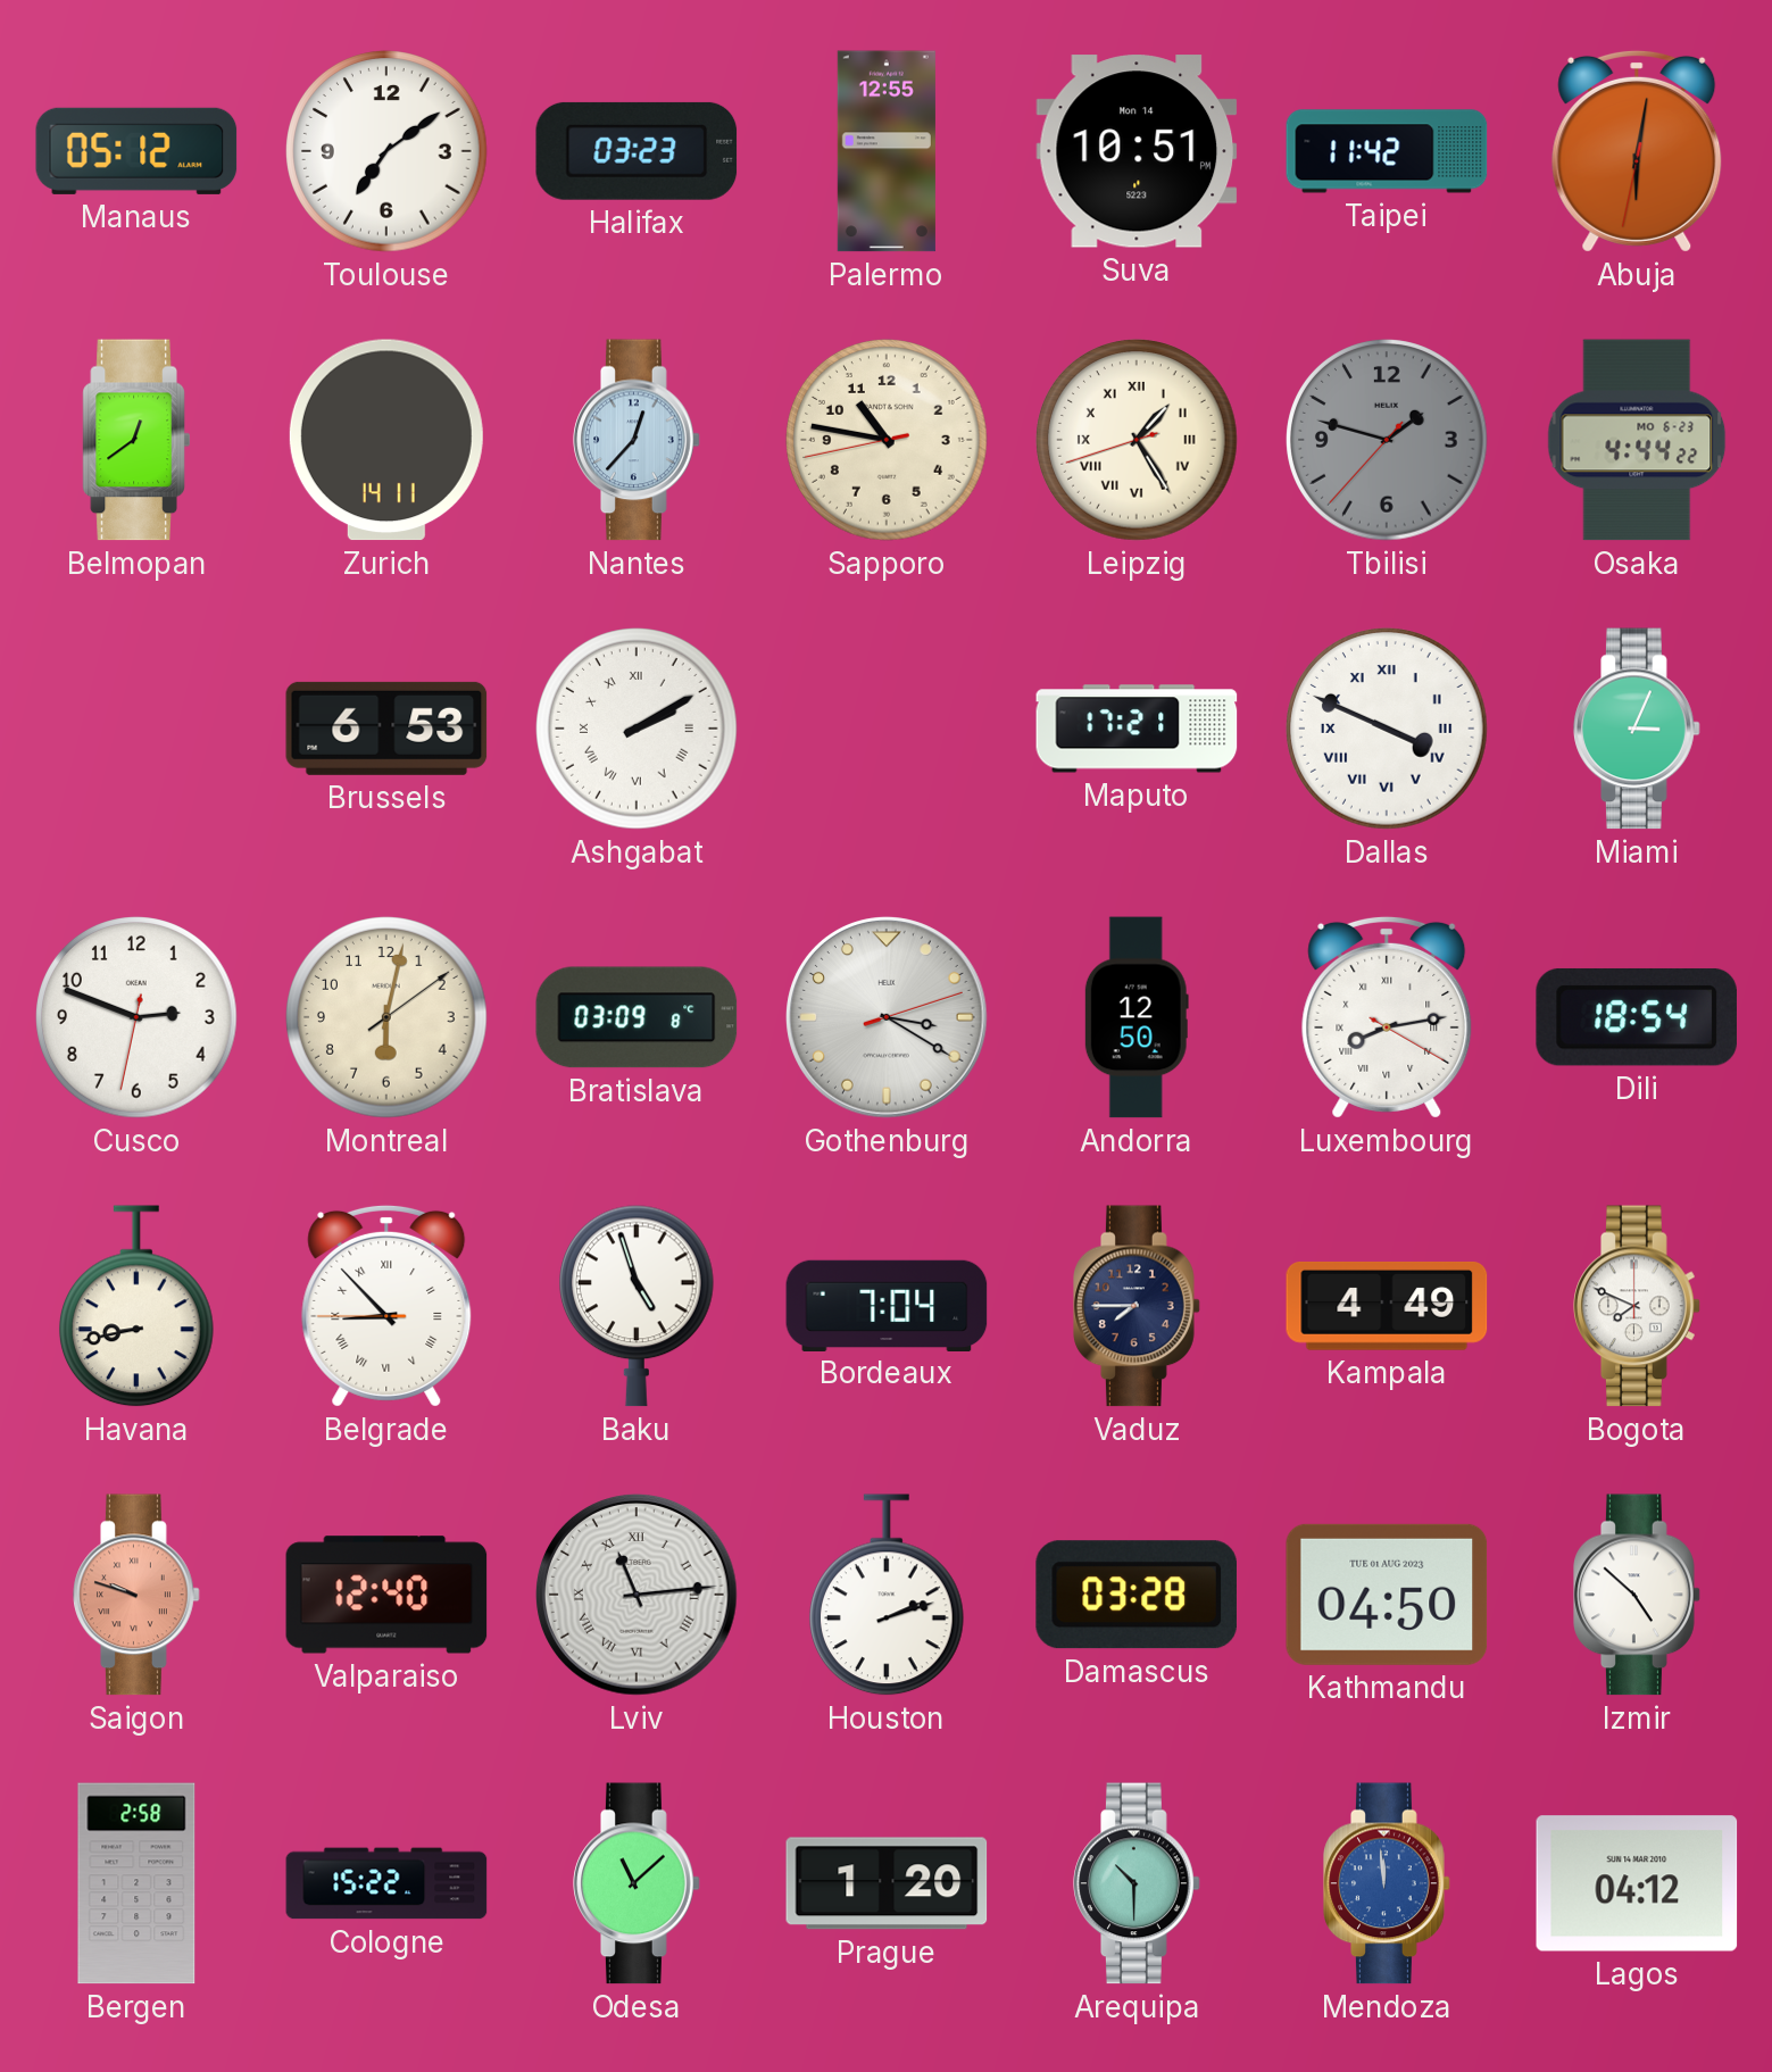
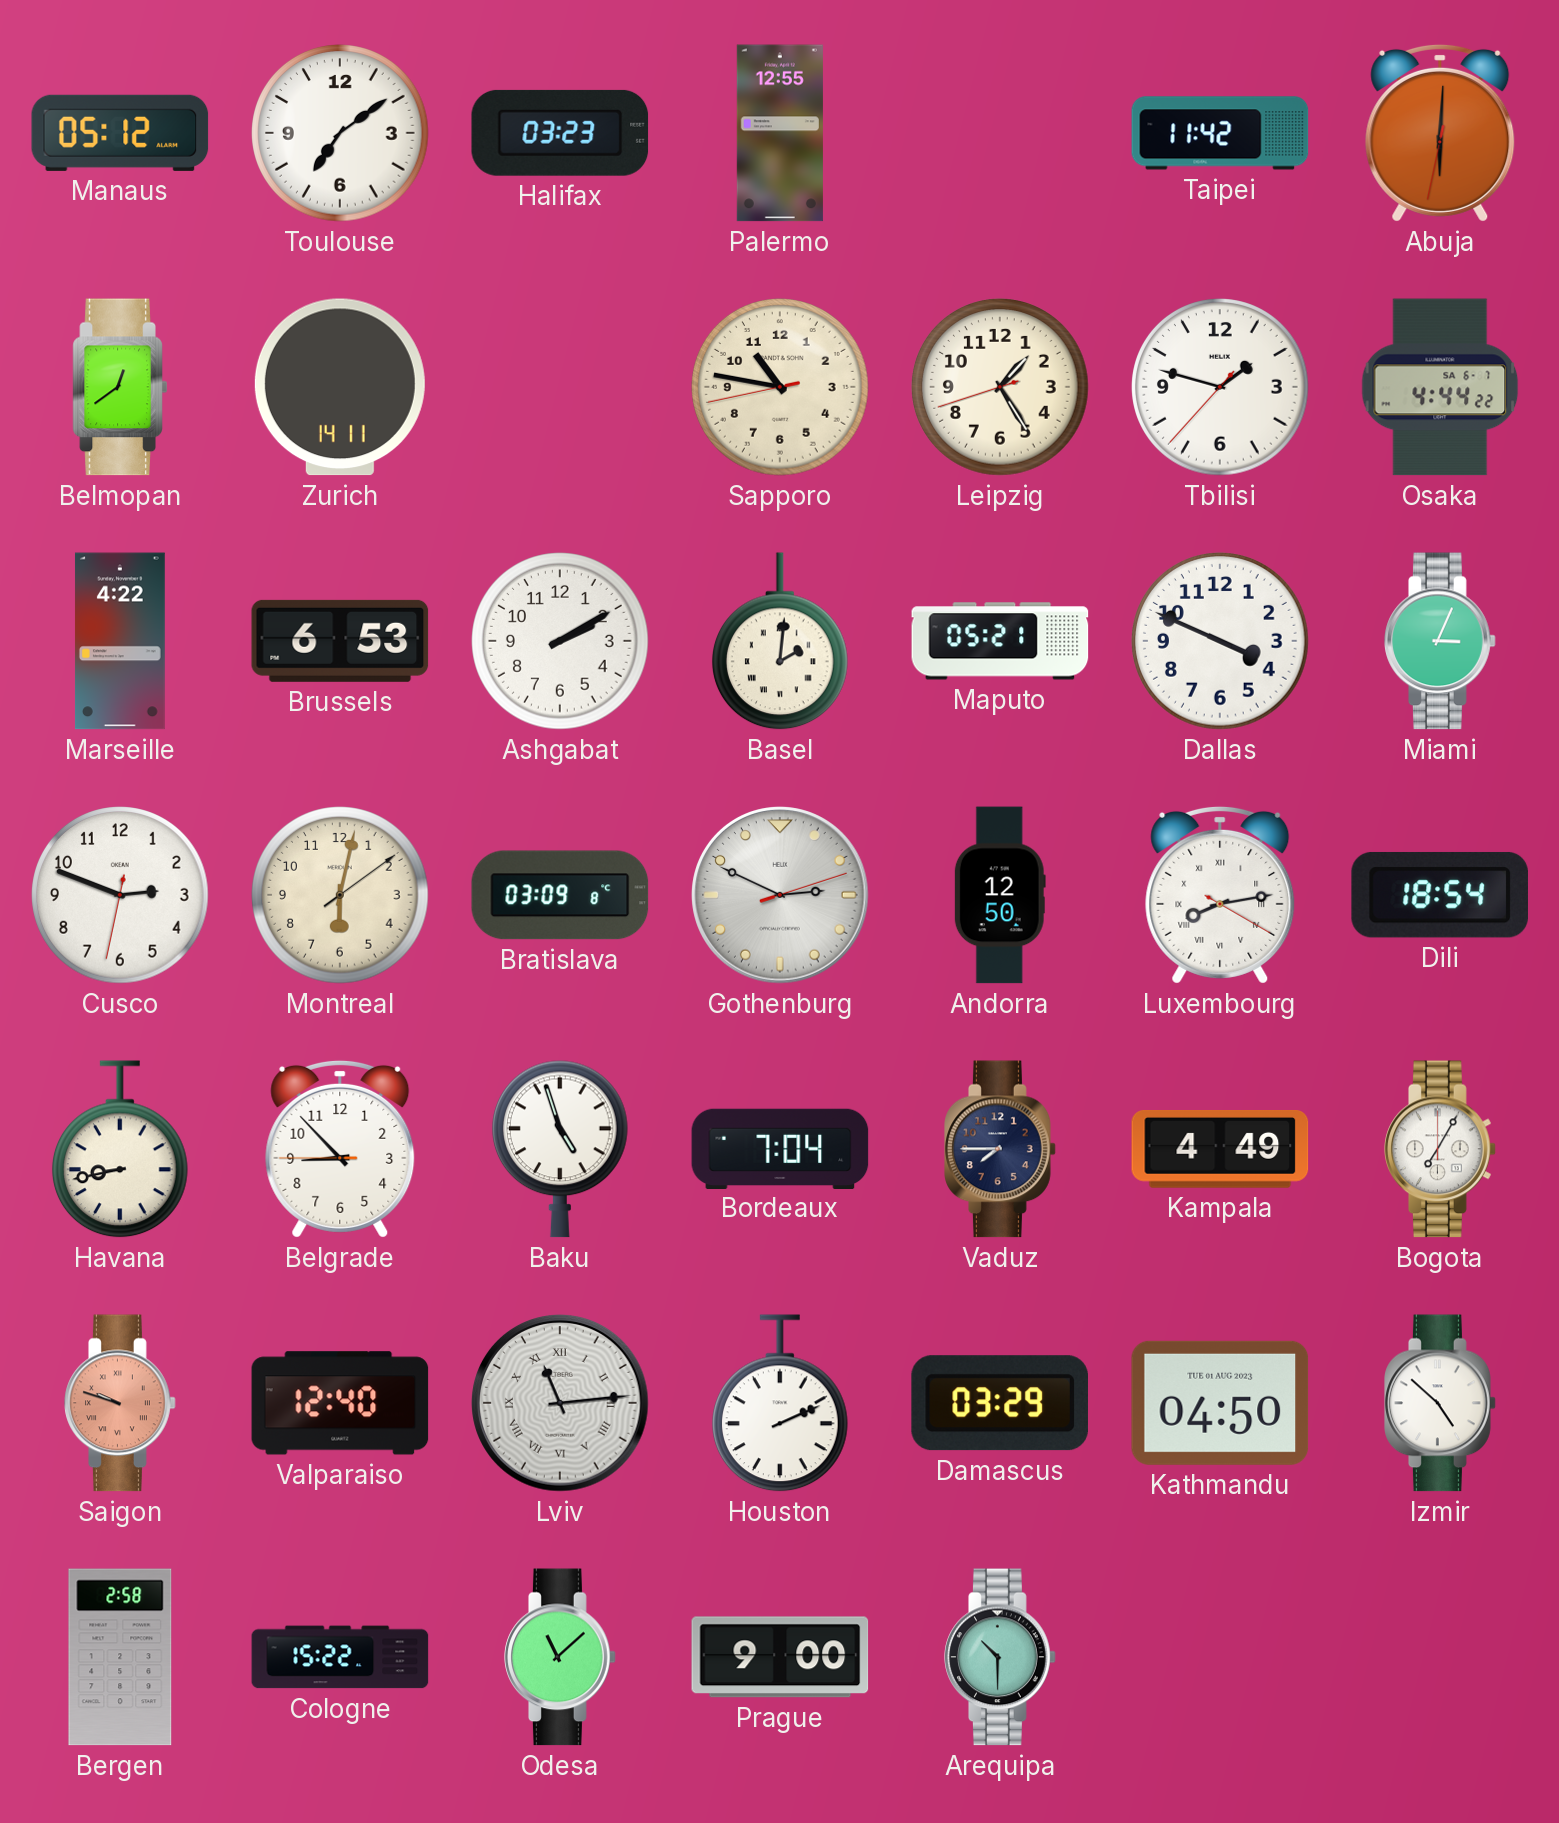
Suva: 10:51 -> none (1137, 151)
Abuja: 6:01 -> 6:00 (1440, 133)
Nantes: 12:37 -> none (637, 440)
Leipzig numerals: Roman -> Arabic (1000, 387)
Tbilisi dial: grey -> white (1220, 387)
Osaka date: MO 6-23 -> SA 6-7 (1440, 387)
Marseille: none -> 4:22 (120, 641)
Ashgabat numerals: Roman -> Arabic (560, 641)
Basel: none -> 2:01 (780, 641)
Maputo: 17:21 -> 05:21 (1000, 641)
Dallas numerals: Roman -> Arabic (1220, 641)
Gothenburg: 3:20 -> 2:49 (780, 895)
Belgrade numerals: Roman -> Arabic (340, 1149)
Bogota: 7:49 -> 7:05 (1440, 1149)
Houston: 2:12 -> 2:11 (780, 1403)
Damascus: 03:28 -> 03:29 (1000, 1403)
Prague: 1:20 -> 9:00 (780, 1657)
Mendoza: 11:59 -> none (1387, 1883)
Lagos: 04:12 -> none (1637, 1883)
